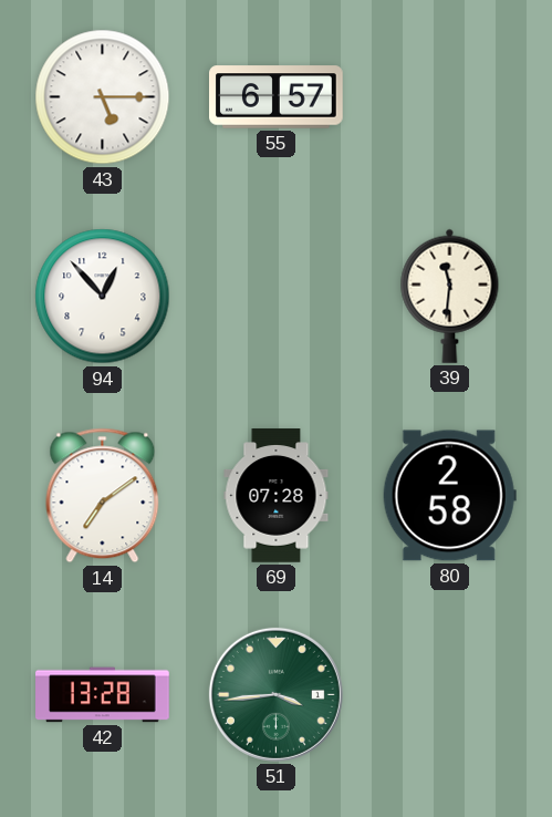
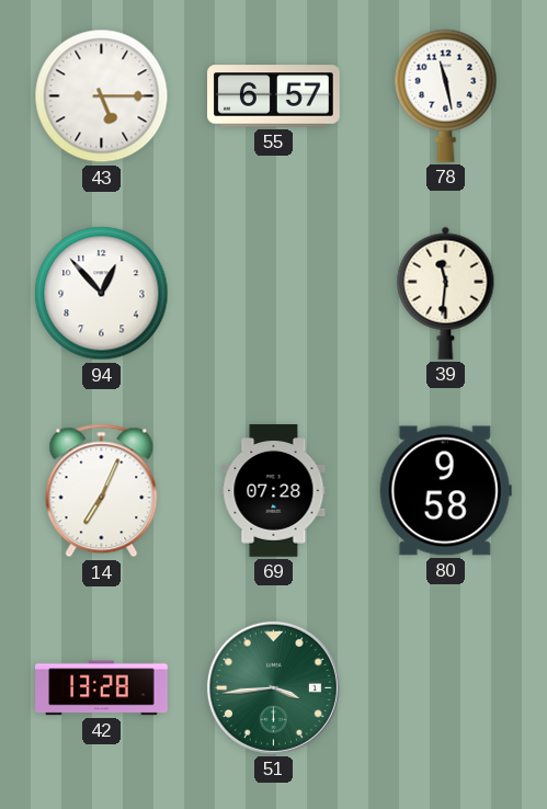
78: none -> 11:28 (446, 95)
14: 7:09 -> 7:04 (102, 491)
80: 2:58 -> 9:58 (445, 491)
